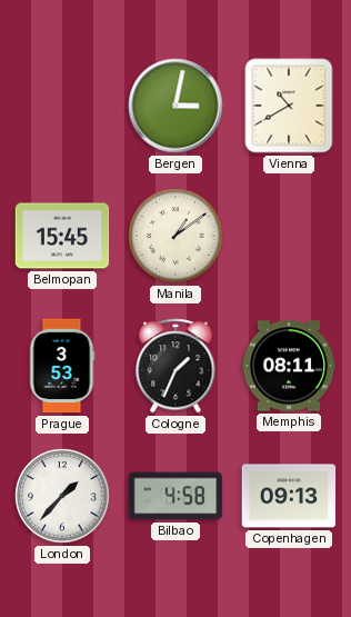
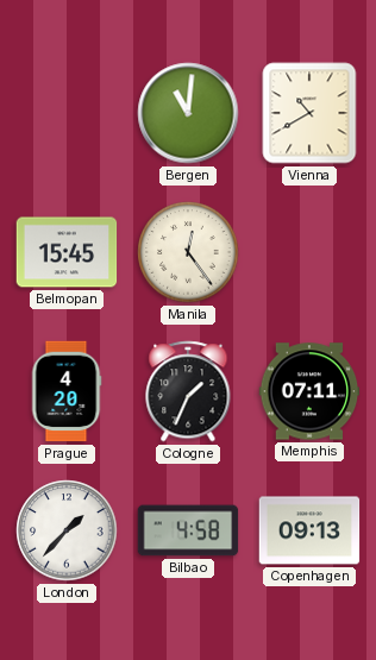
Bergen: 3:02 -> 11:01 (188, 113)
Manila: 1:09 -> 12:24 (188, 252)
Prague: 3:53 -> 4:20 (67, 391)
Memphis: 08:11 -> 07:11 (309, 391)
